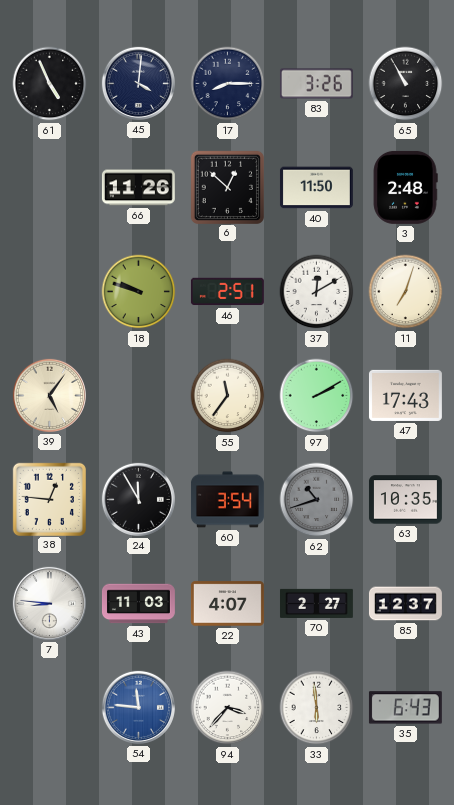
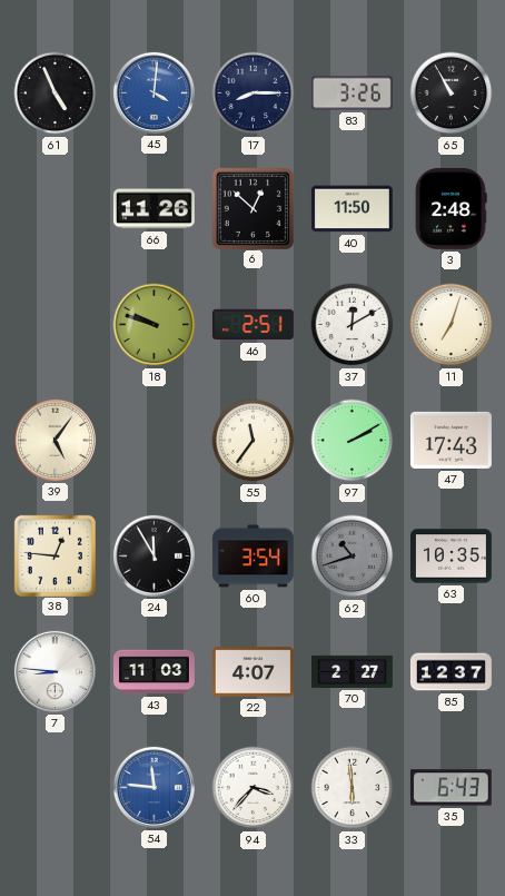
45 dial: navy -> blue (154, 92)
